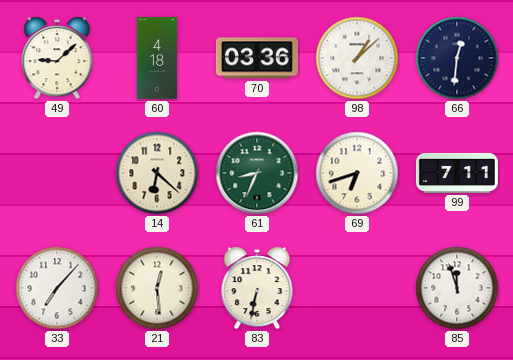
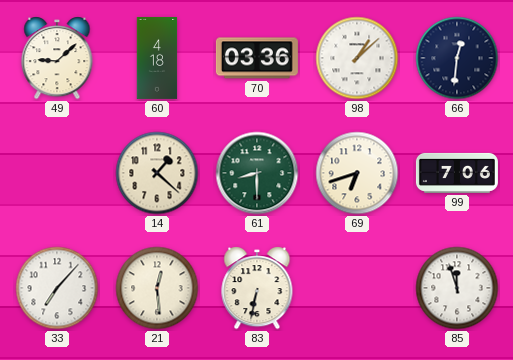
14: 6:22 -> 1:22 (157, 173)
61: 8:34 -> 8:30 (257, 173)
99: 7:11 -> 7:06 (457, 173)
